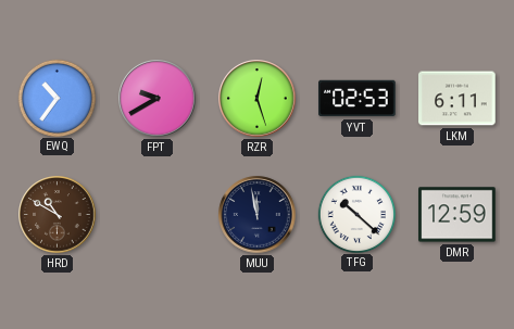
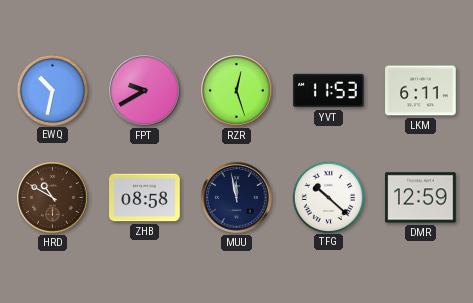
EWQ: 10:36 -> 10:32 (52, 90)
YVT: 02:53 -> 11:53 (329, 91)
ZHB: none -> 08:58 (145, 198)
